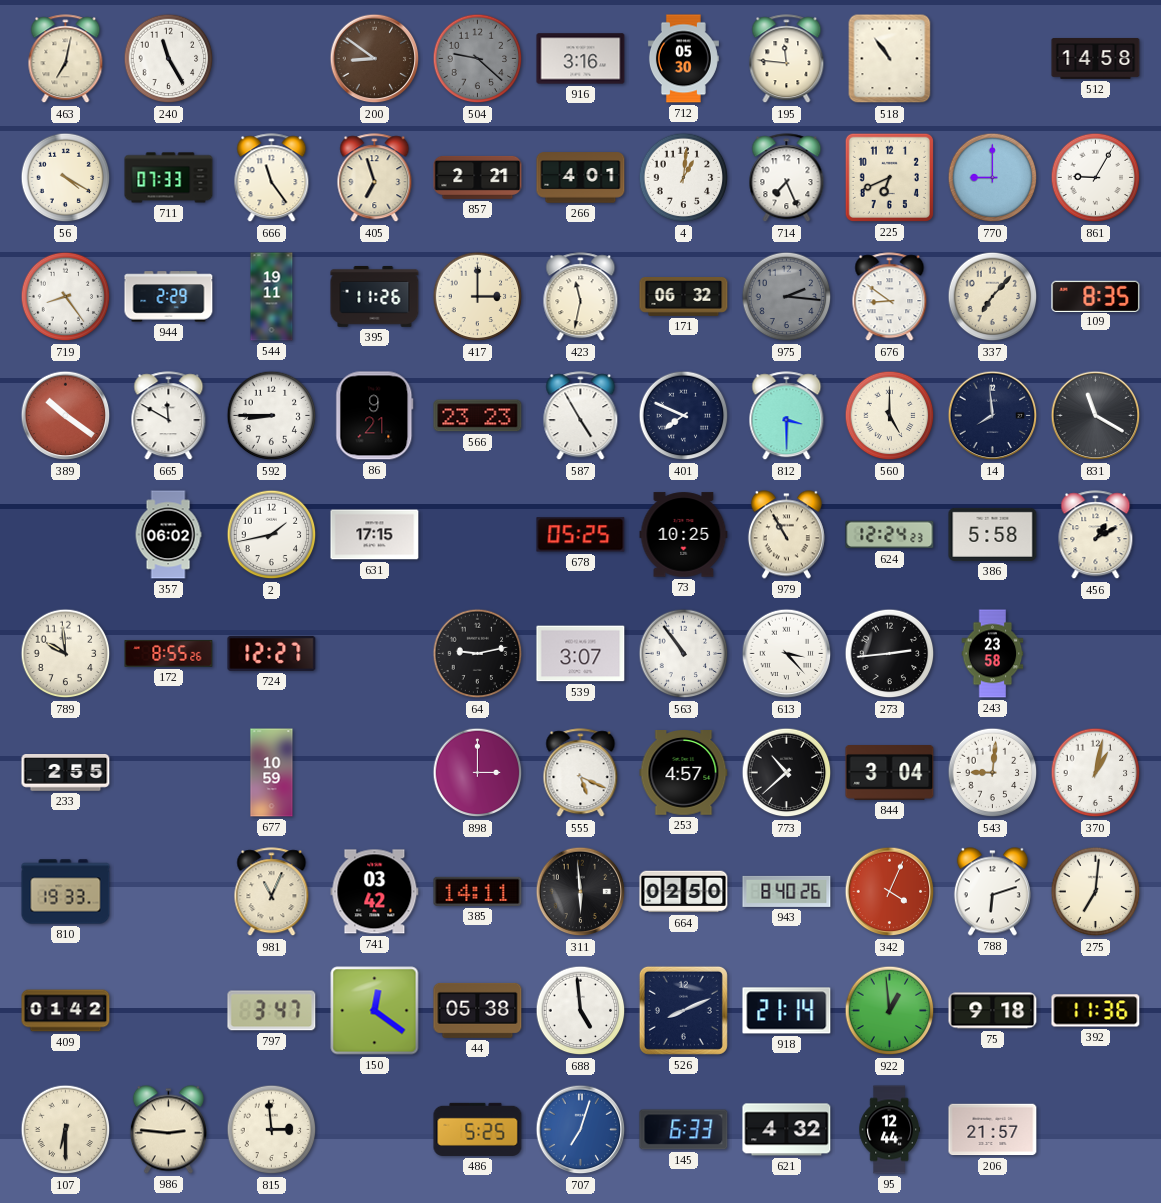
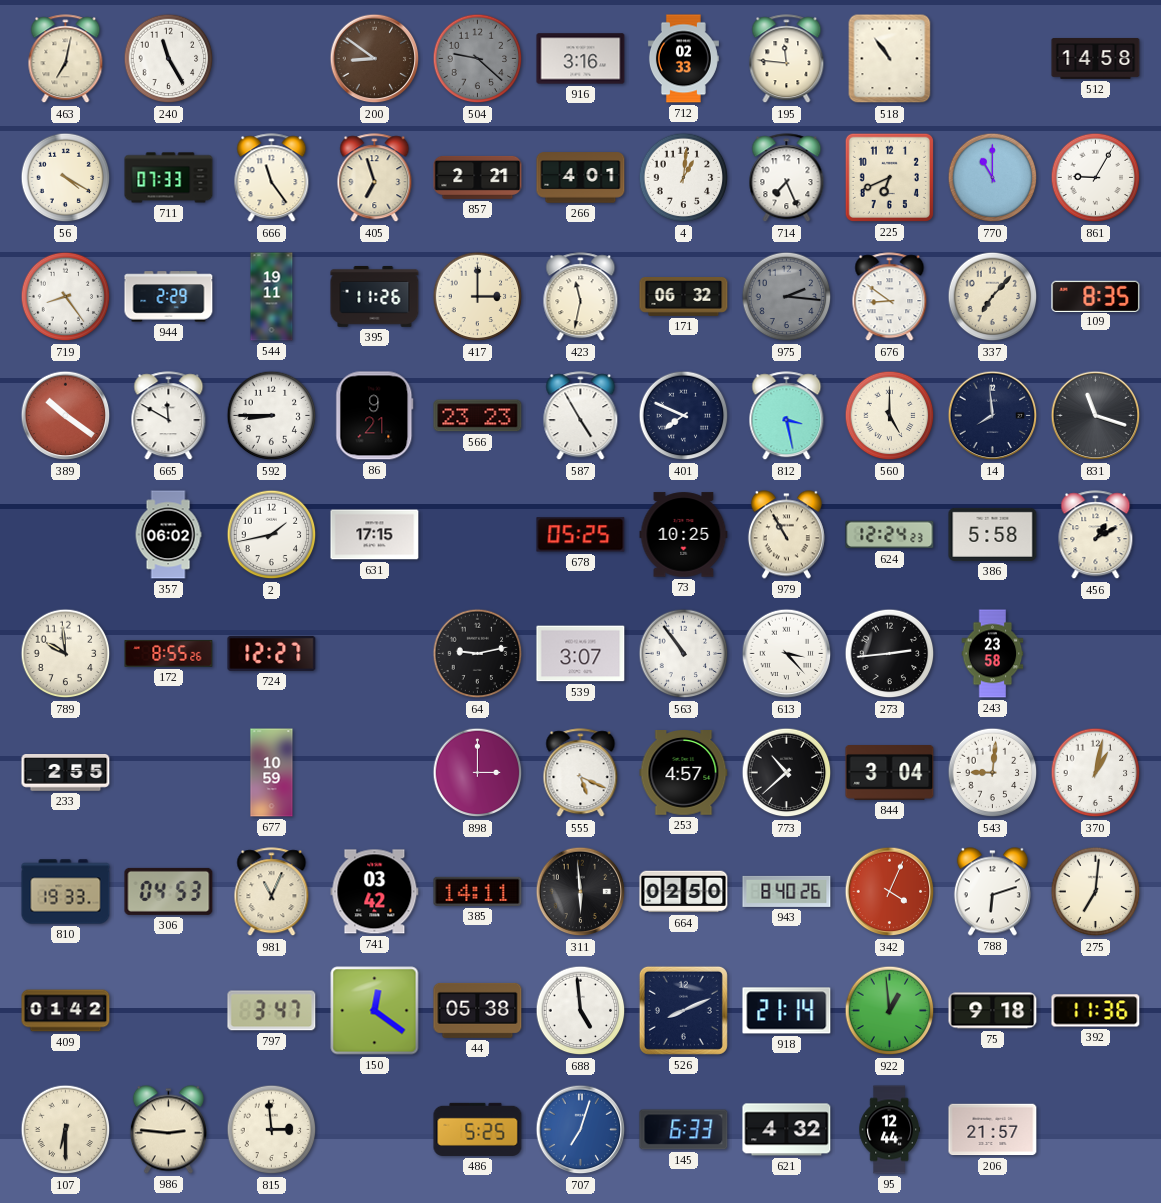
712: 05:30 -> 02:33 (683, 59)
770: 9:00 -> 11:00 (993, 178)
812: 3:30 -> 3:28 (787, 416)
831: 11:20 -> 11:18 (1096, 416)
306: none -> 04:53 (169, 891)
